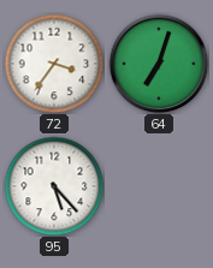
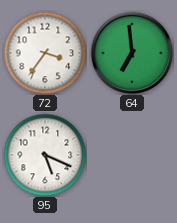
64: 7:03 -> 6:59 (132, 53)
95: 5:23 -> 5:19 (45, 155)
